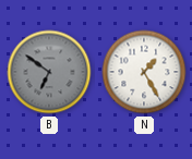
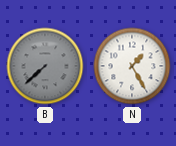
B: 6:51 -> 7:38 (45, 66)
